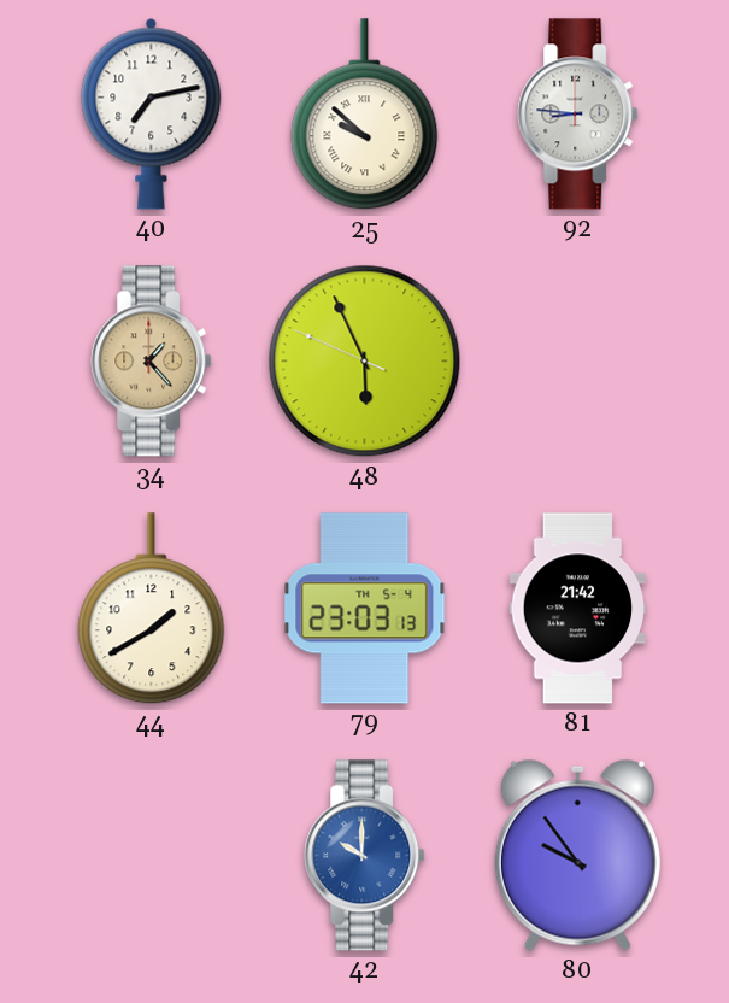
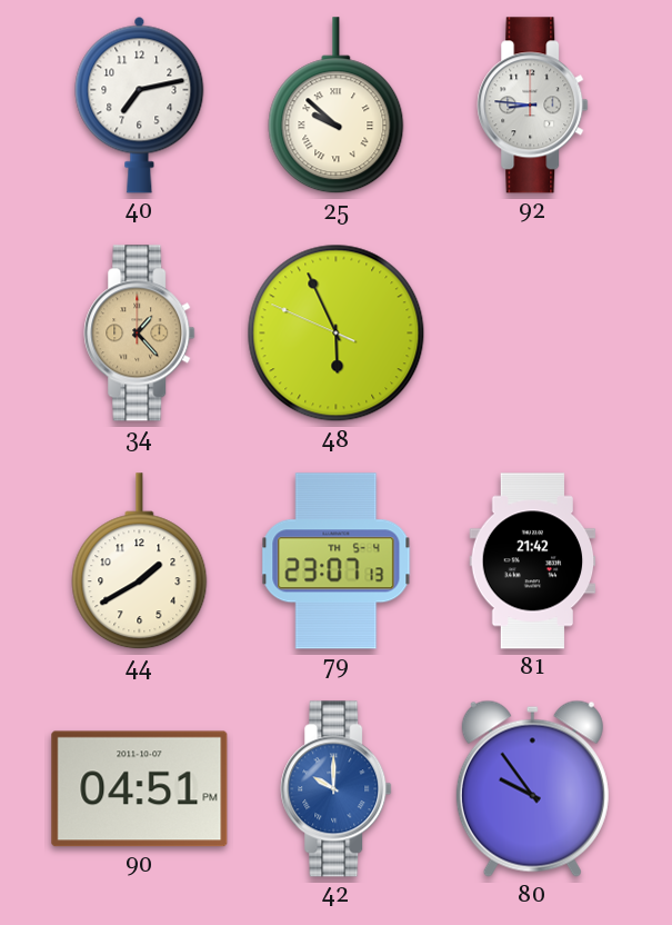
79: 23:03 -> 23:07 (337, 561)
90: none -> 04:51 (140, 789)
